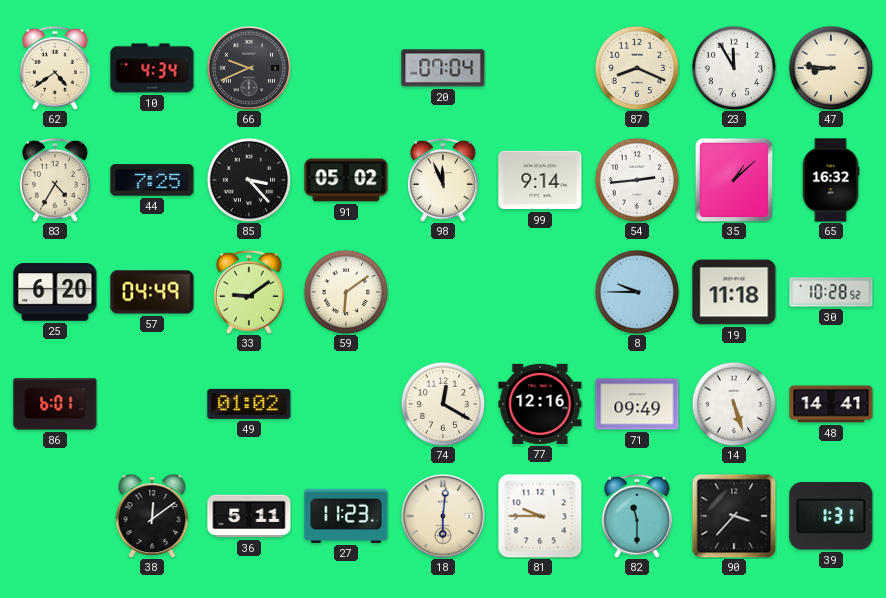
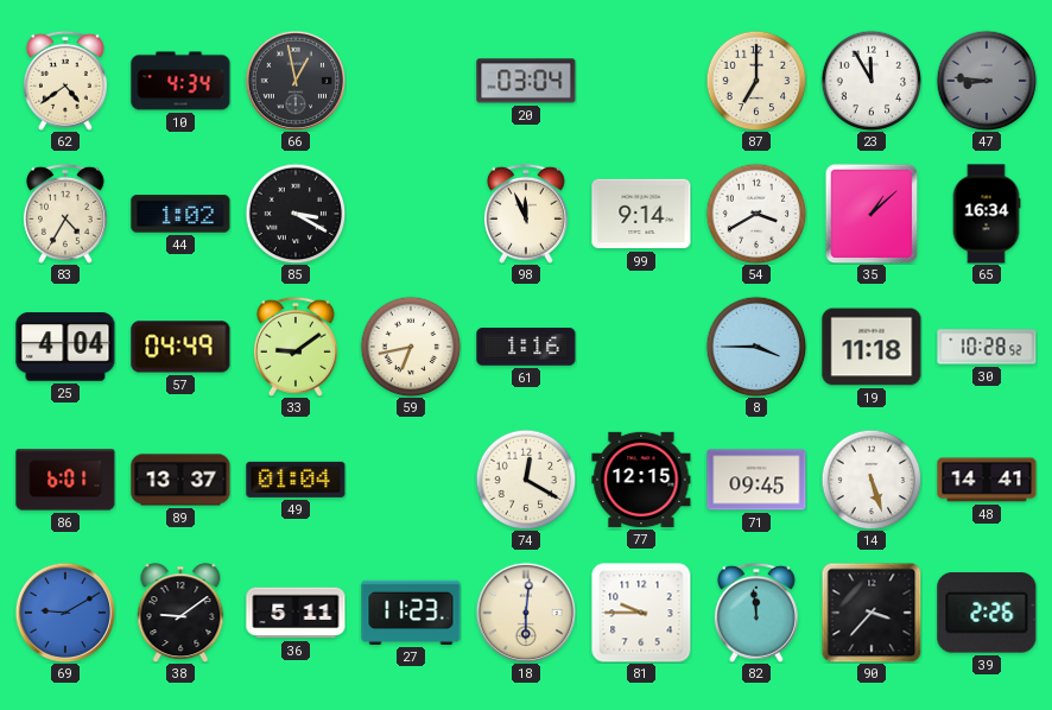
66: 9:41 -> 12:58 (294, 80)
20: 07:04 -> 03:04 (526, 81)
87: 8:19 -> 7:00 (756, 81)
47 dial: cream -> grey (987, 81)
44: 7:25 -> 1:02 (180, 214)
85: 3:23 -> 3:20 (296, 214)
91: 05:02 -> none (346, 180)
54: 2:44 -> 3:40 (756, 214)
65: 16:32 -> 16:34 (987, 214)
25: 6:20 -> 4:04 (65, 347)
59: 6:09 -> 6:43 (411, 347)
61: none -> 1:16 (526, 347)
8: 9:45 -> 3:45 (756, 347)
89: none -> 13:37 (180, 480)
49: 01:02 -> 01:04 (296, 480)
77: 12:16 -> 12:15 (641, 480)
71: 09:49 -> 09:45 (756, 480)
69: none -> 9:10 (64, 611)
38: 12:09 -> 9:09 (180, 613)
82: 11:30 -> 11:59 (756, 613)
39: 1:31 -> 2:26 (987, 613)
